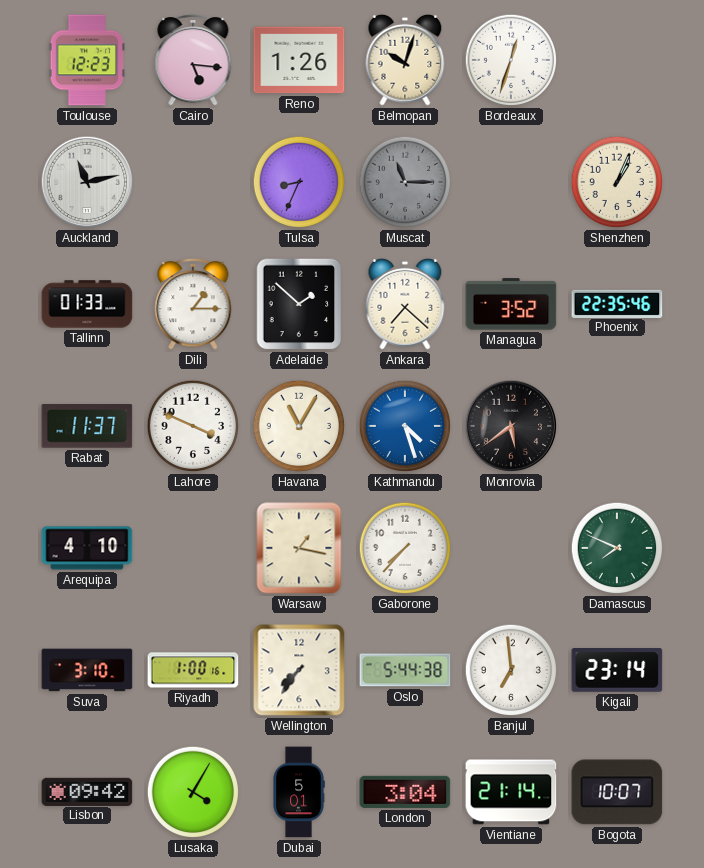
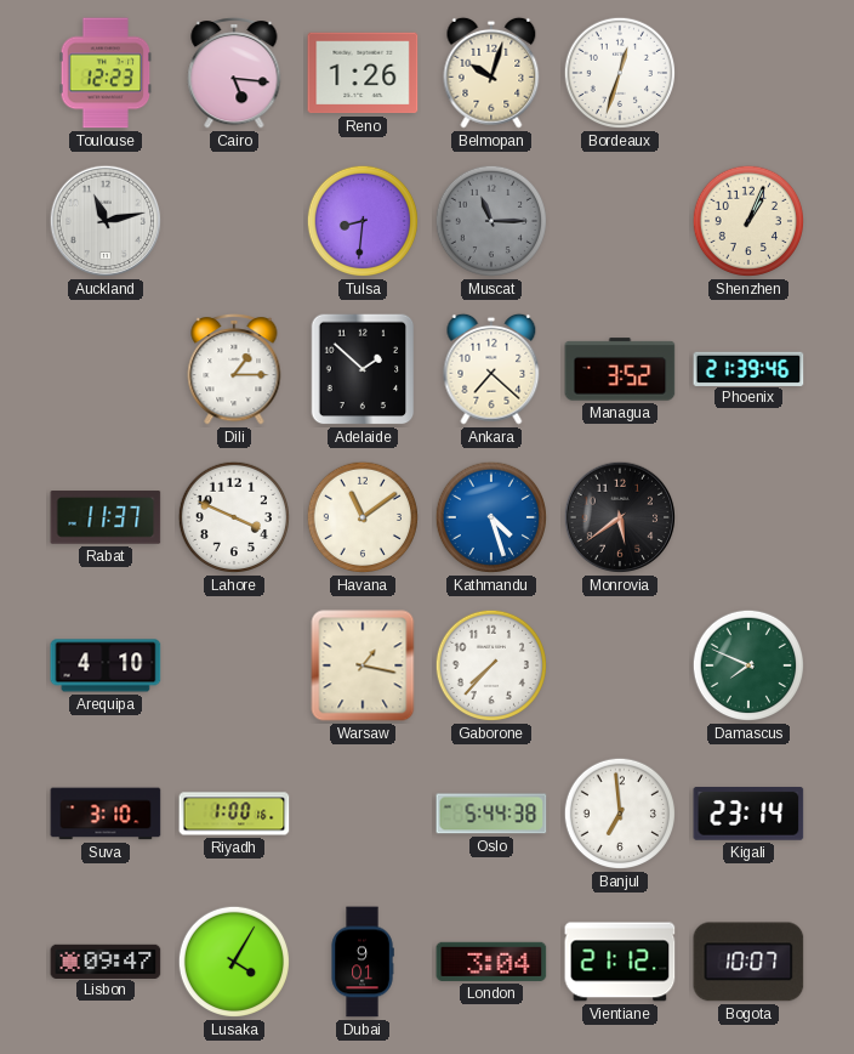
Tulsa: 8:34 -> 8:31 (363, 221)
Tallinn: 01:33 -> none (87, 304)
Phoenix: 22:35 -> 21:39 (748, 368)
Havana: 11:05 -> 11:09 (363, 517)
Wellington: 7:36 -> none (299, 670)
Lisbon: 09:42 -> 09:47 (106, 960)
Dubai: 5:01 -> 9:01 (363, 962)
Vientiane: 21:14 -> 21:12 (620, 962)
